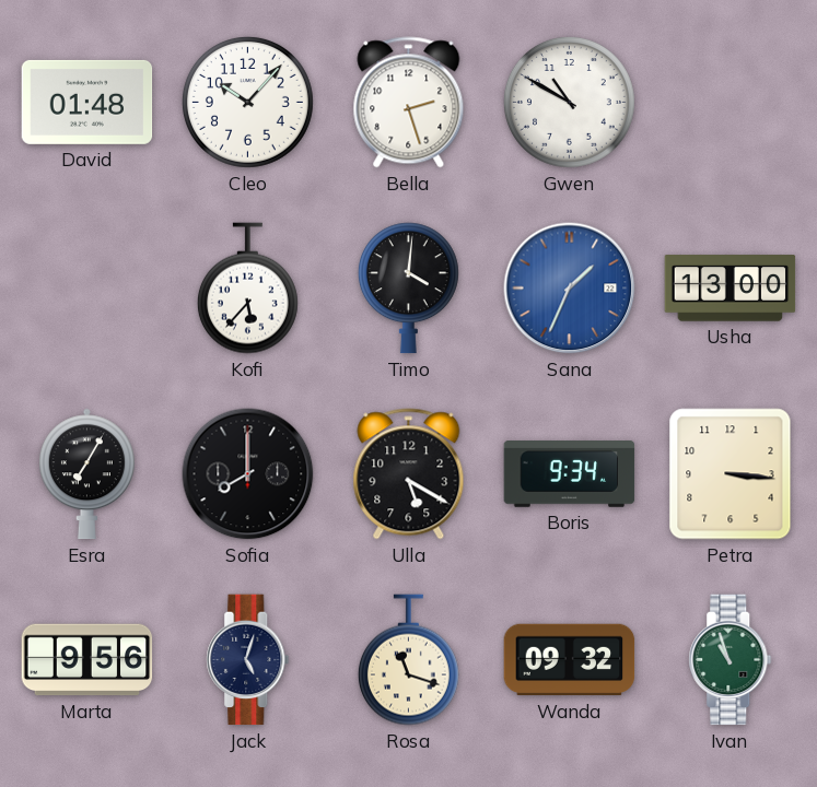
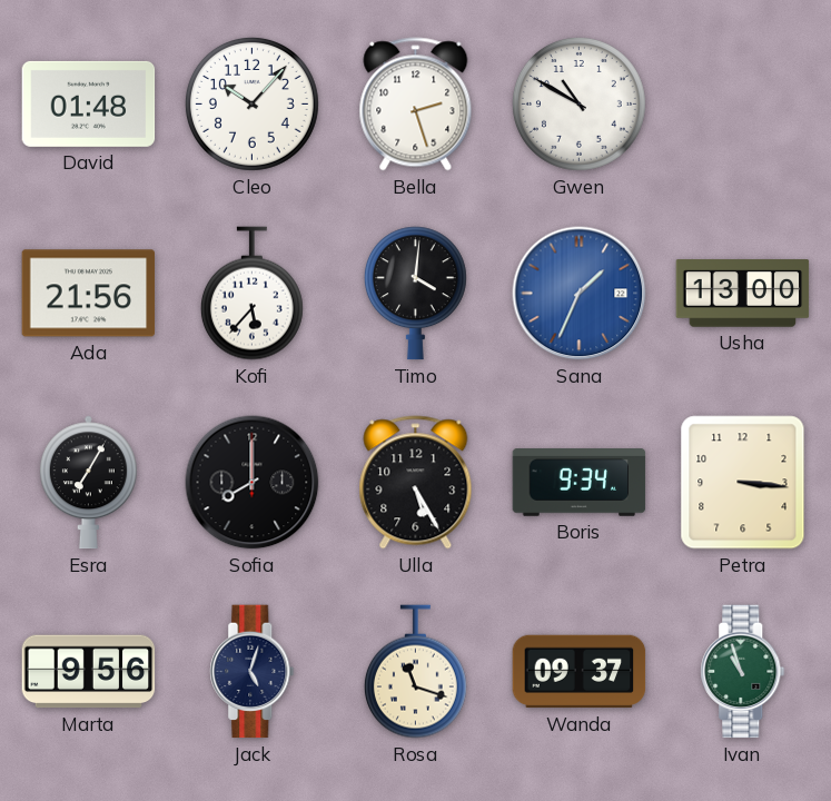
Ada: none -> 21:56 (89, 294)
Ulla: 5:20 -> 5:25 (416, 483)
Wanda: 09:32 -> 09:37 (580, 672)
